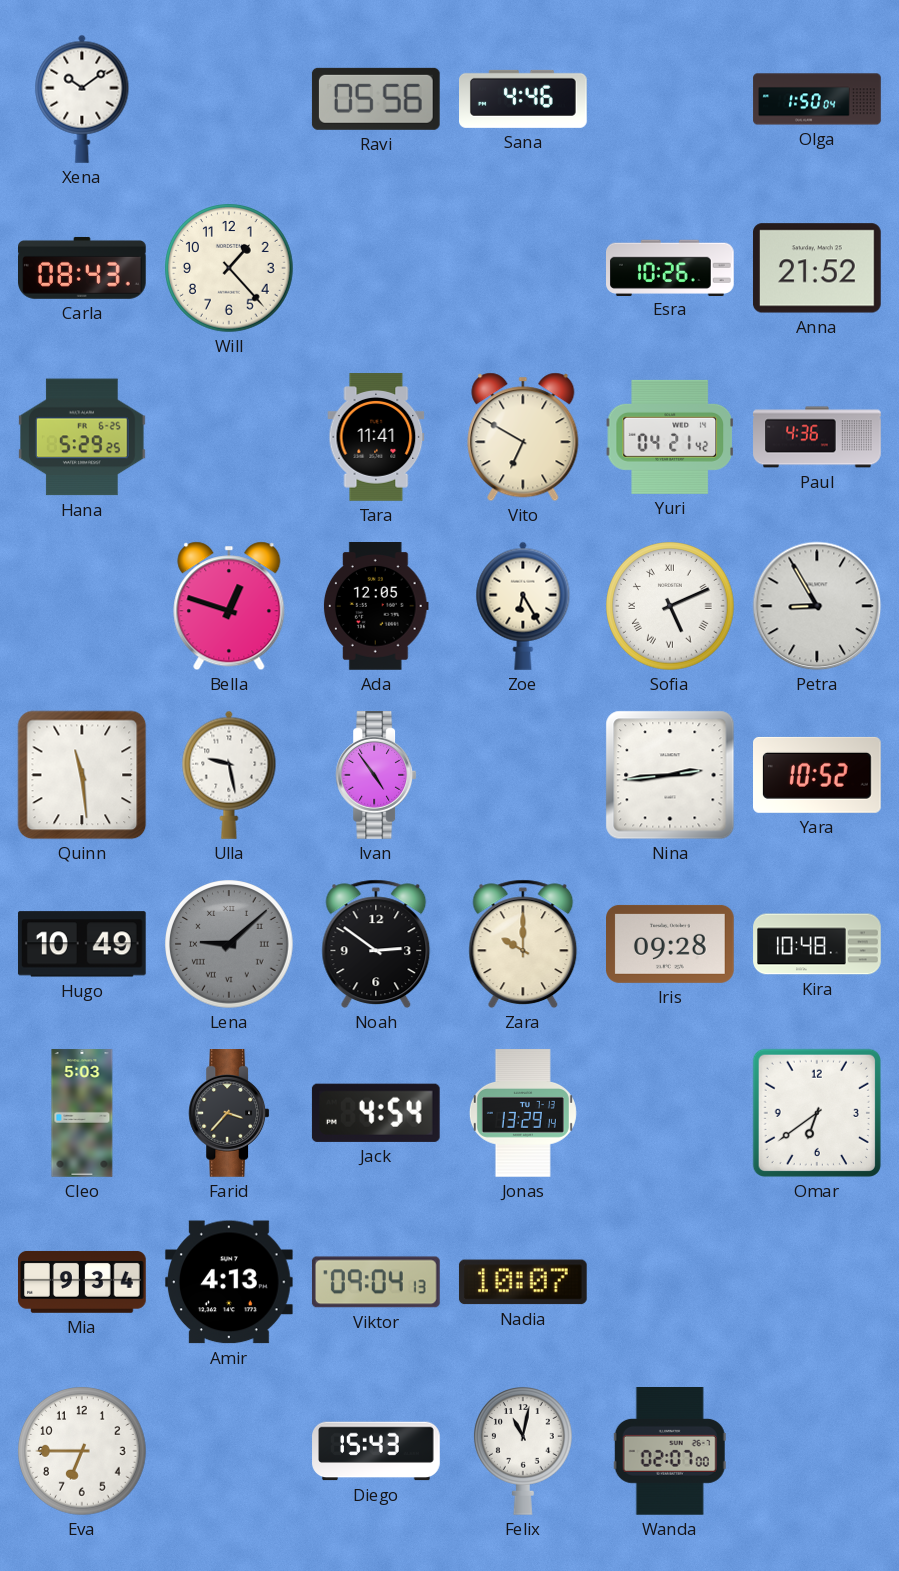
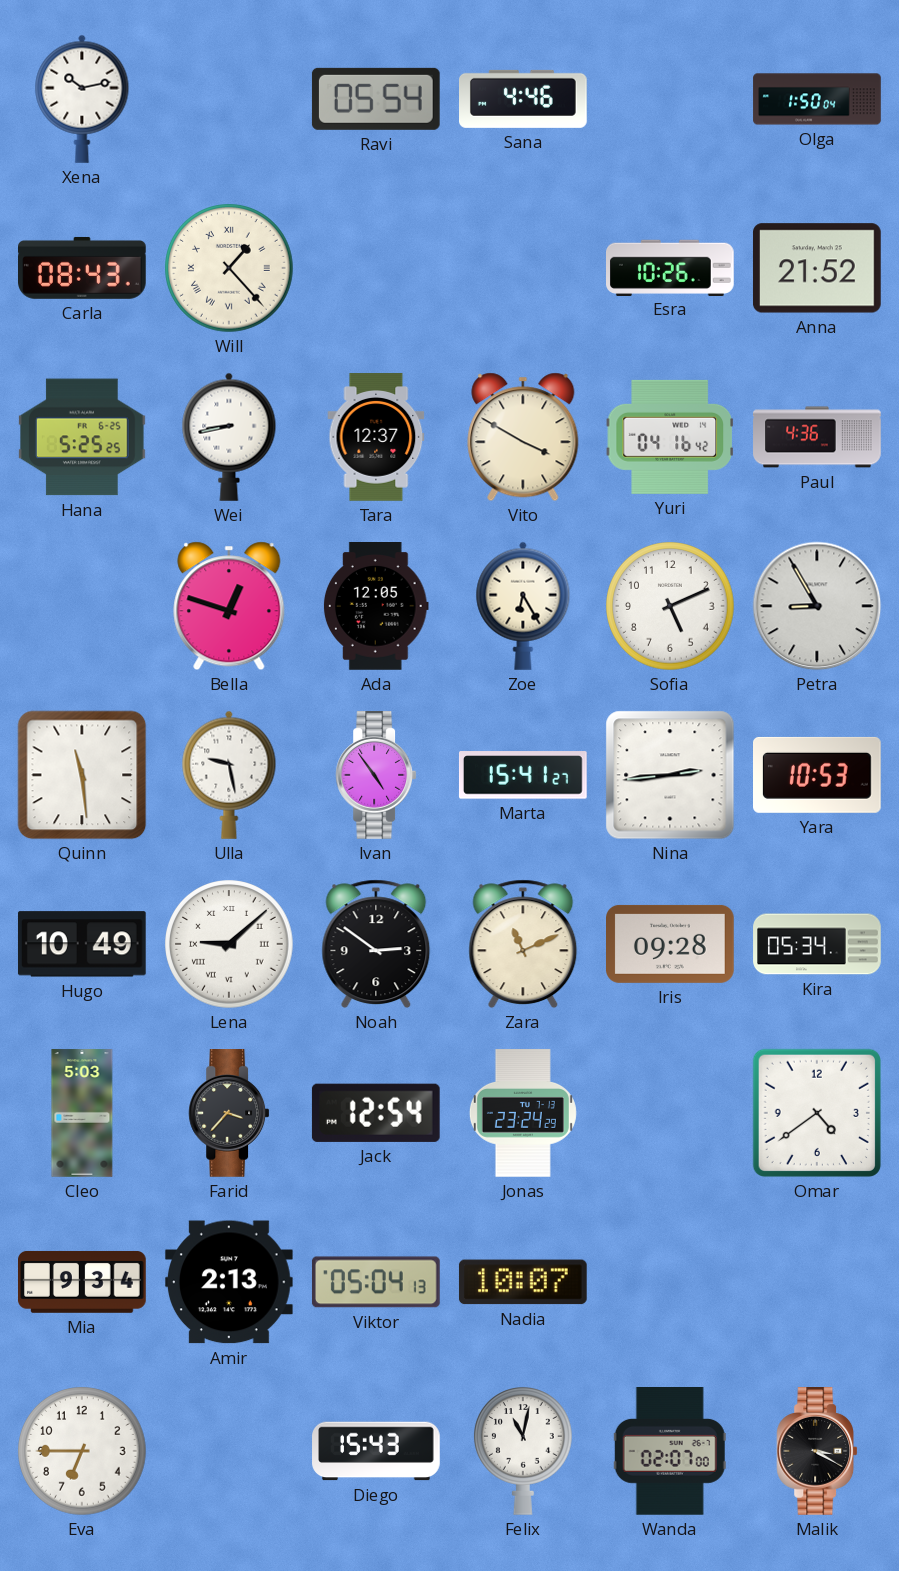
Xena: 10:09 -> 10:13 (82, 99)
Ravi: 05:56 -> 05:54 (376, 99)
Will numerals: Arabic -> Roman (229, 268)
Hana: 5:29 -> 5:25 (83, 437)
Wei: none -> 8:43 (229, 437)
Tara: 11:41 -> 12:37 (376, 437)
Vito: 6:50 -> 3:50 (523, 437)
Yuri: 04:21 -> 04:16 (669, 437)
Sofia numerals: Roman -> Arabic (670, 606)
Marta: none -> 15:41 (523, 775)
Yara: 10:52 -> 10:53 (818, 775)
Lena dial: grey -> white (229, 944)
Zara: 10:00 -> 11:11 (523, 944)
Kira: 10:48 -> 05:34 (817, 944)
Jack: 4:54 -> 12:54 (376, 1113)
Jonas: 13:29 -> 23:24 (523, 1113)
Omar: 6:39 -> 4:39 (817, 1113)
Amir: 4:13 -> 2:13 (229, 1282)
Viktor: 09:04 -> 05:04 (376, 1282)
Malik: none -> 3:20 (817, 1452)
